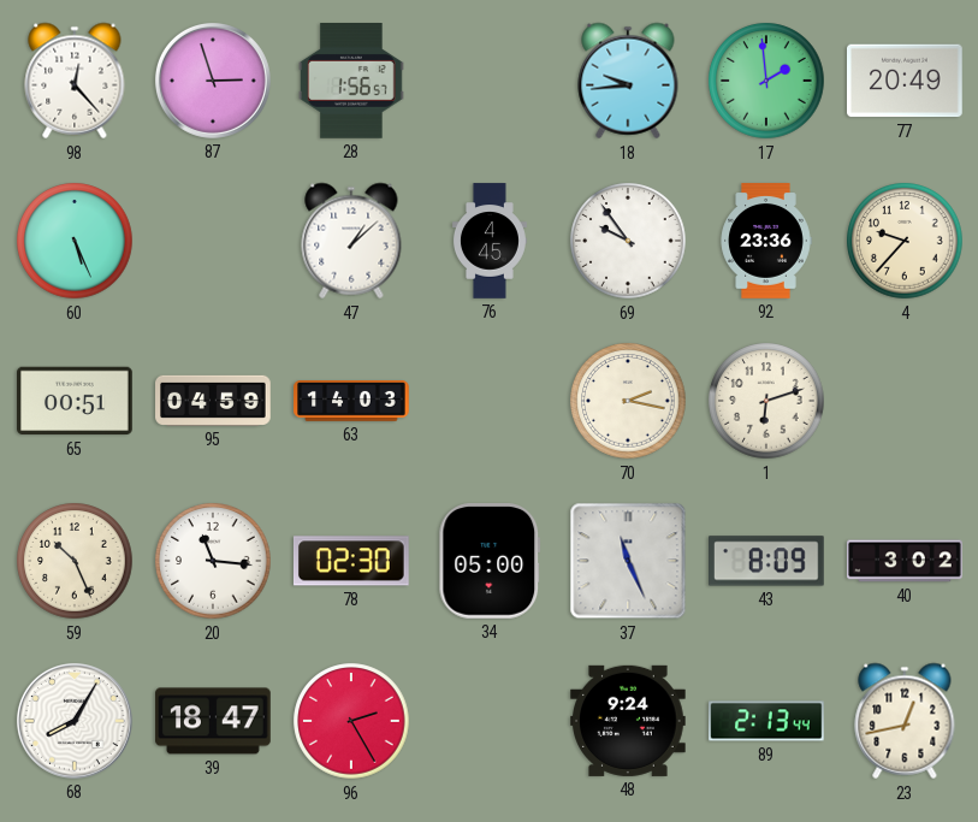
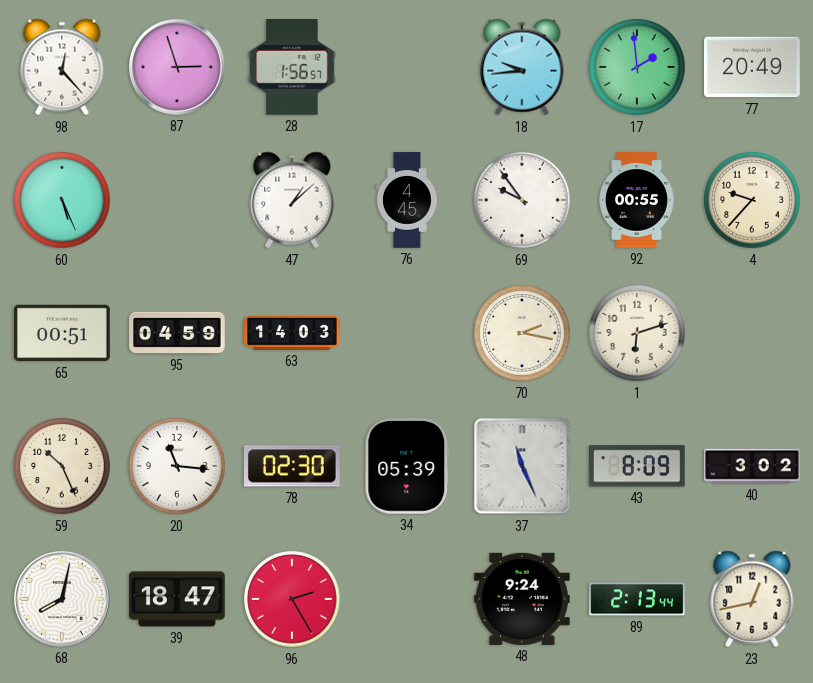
92: 23:36 -> 00:55 (637, 200)
34: 05:00 -> 05:39 (407, 467)
68: 8:05 -> 8:02 (62, 599)
